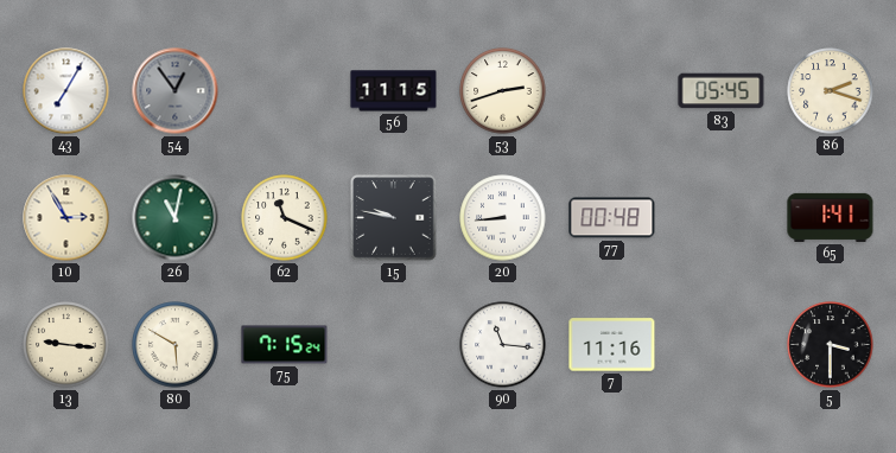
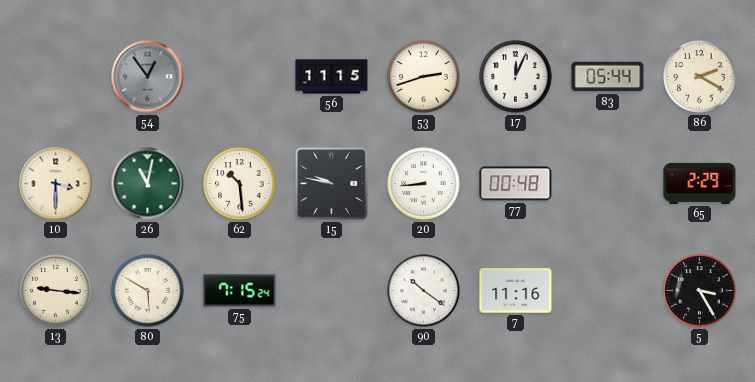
43: 7:05 -> none (66, 91)
17: none -> 12:04 (516, 77)
83: 05:45 -> 05:44 (608, 77)
86: 2:18 -> 2:20 (700, 77)
10: 2:55 -> 3:30 (56, 184)
62: 11:19 -> 10:29 (240, 184)
65: 1:41 -> 2:29 (700, 183)
90: 11:16 -> 10:21 (424, 291)
5: 3:30 -> 3:25 (700, 291)
